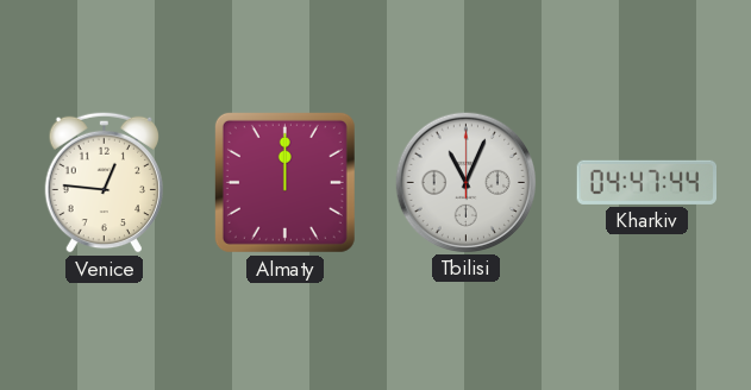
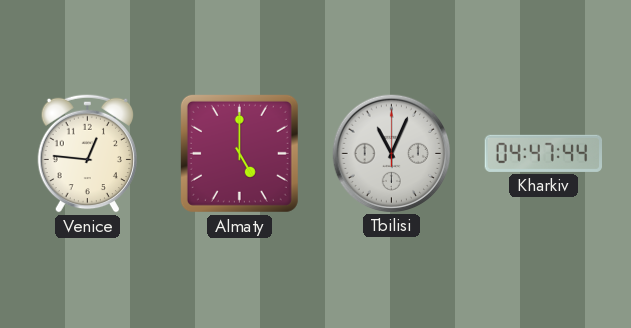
Almaty: 12:00 -> 5:00 (239, 153)
